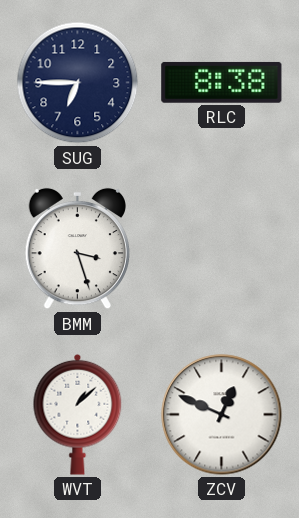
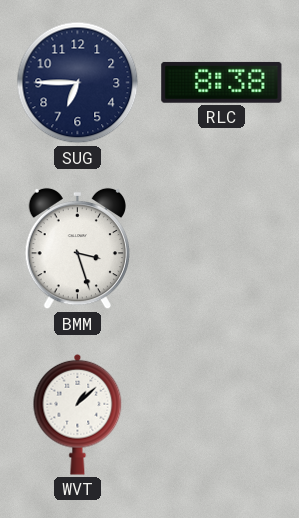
ZCV: 12:49 -> none (222, 415)
